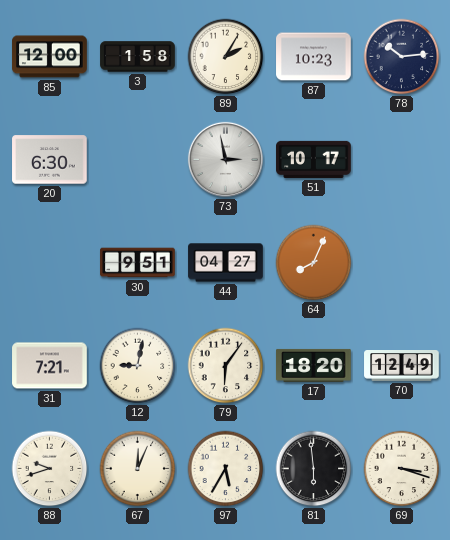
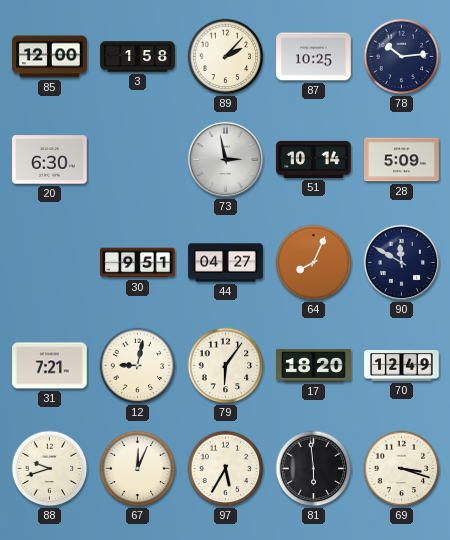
89: 2:05 -> 2:07 (226, 57)
87: 10:23 -> 10:25 (314, 57)
51: 10:17 -> 10:14 (314, 159)
28: none -> 5:09 (402, 160)
90: none -> 11:50 (401, 262)
